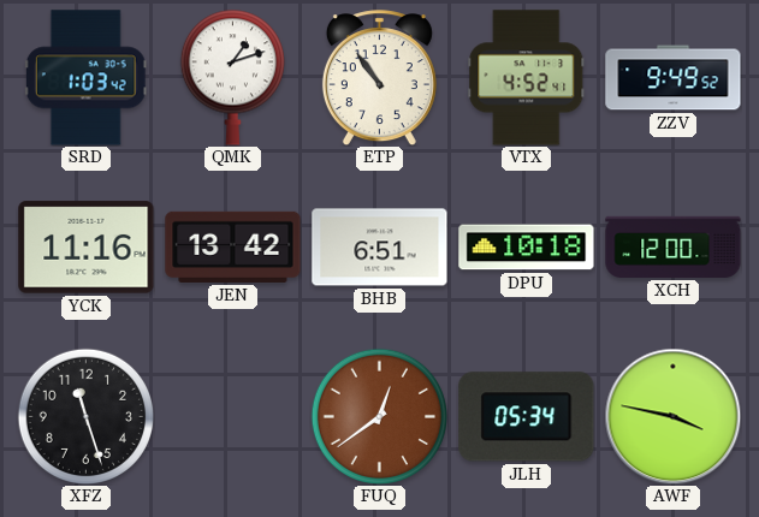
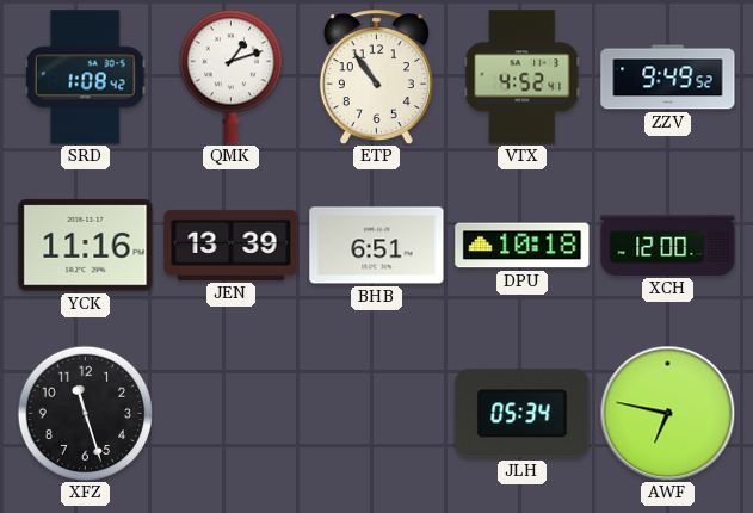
SRD: 1:03 -> 1:08 (85, 78)
JEN: 13:42 -> 13:39 (232, 245)
FUQ: 12:39 -> none (379, 416)
AWF: 3:47 -> 6:47 (667, 413)
